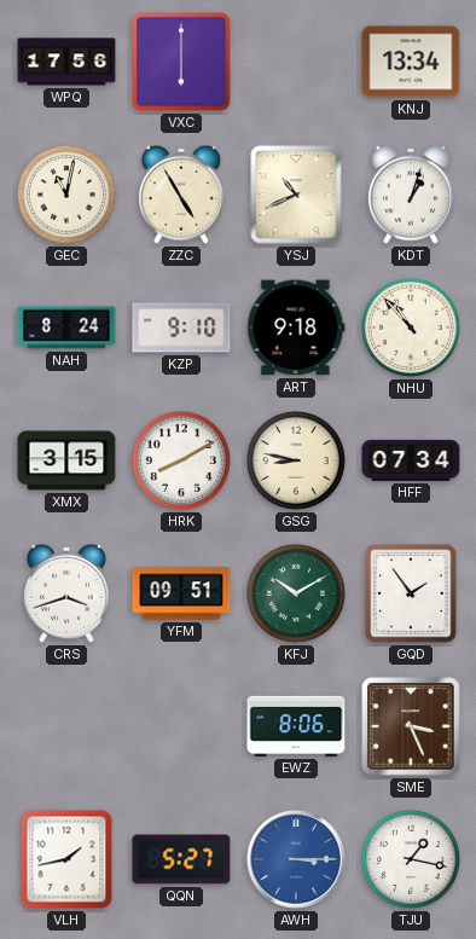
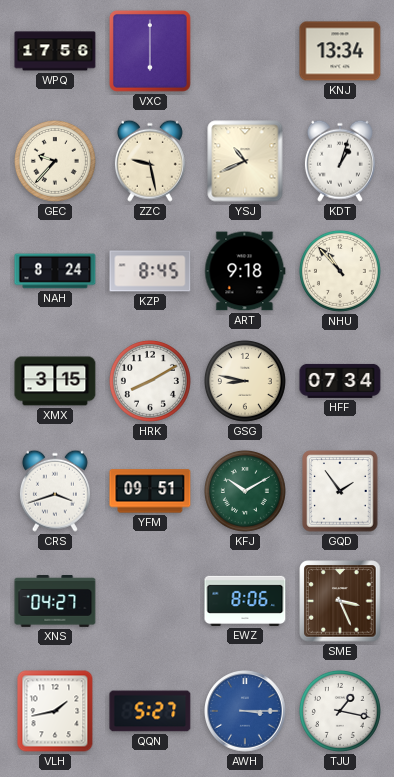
GEC: 11:02 -> 9:37 (55, 161)
ZZC: 4:55 -> 9:28 (150, 161)
KZP: 9:10 -> 8:45 (150, 271)
XNS: none -> 04:27 (55, 602)
